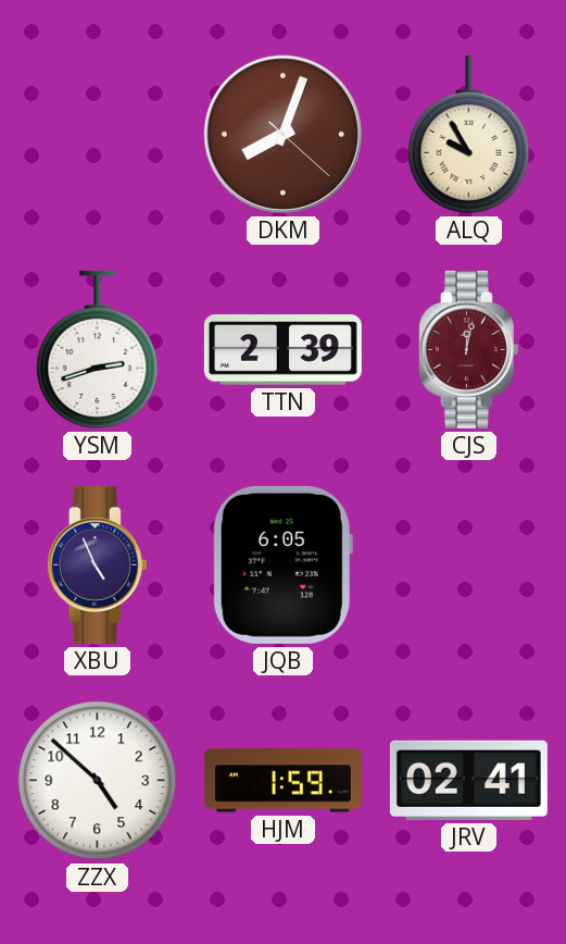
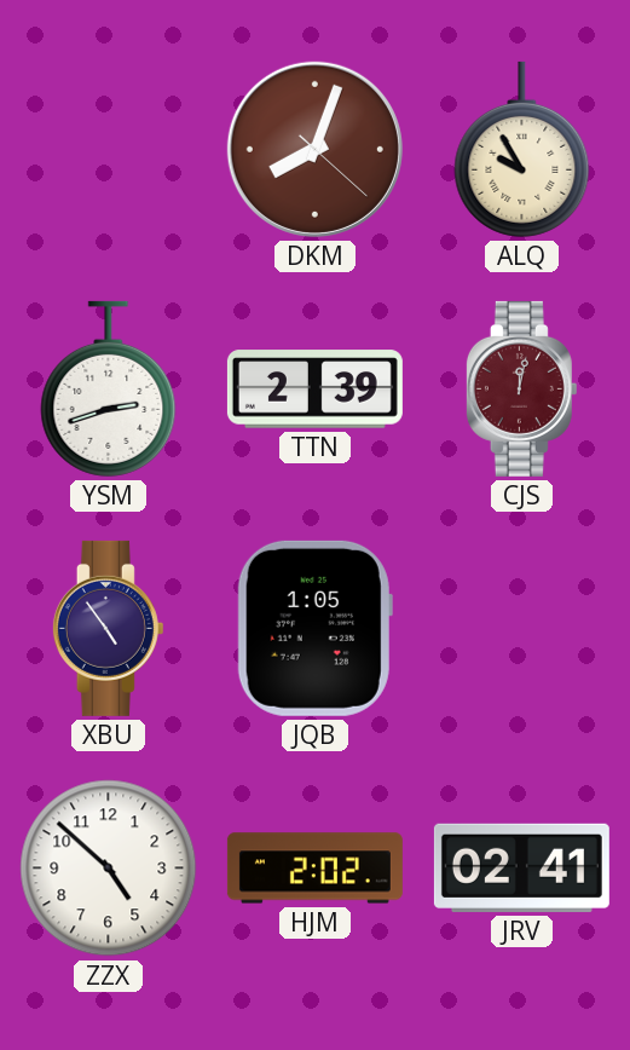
XBU: 4:56 -> 4:54 (108, 628)
JQB: 6:05 -> 1:05 (314, 628)
HJM: 1:59 -> 2:02 (314, 869)
